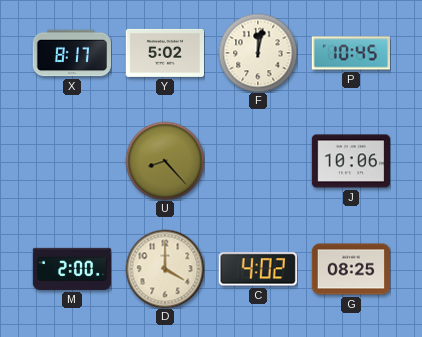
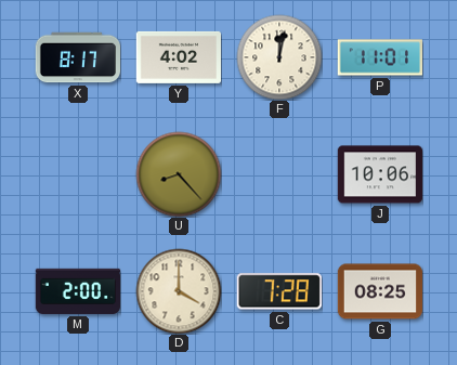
Y: 5:02 -> 4:02 (178, 57)
P: 10:45 -> 11:01 (379, 57)
C: 4:02 -> 7:28 (279, 291)
